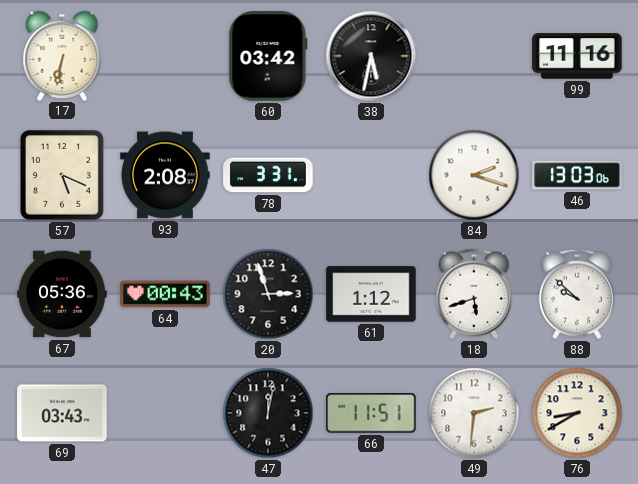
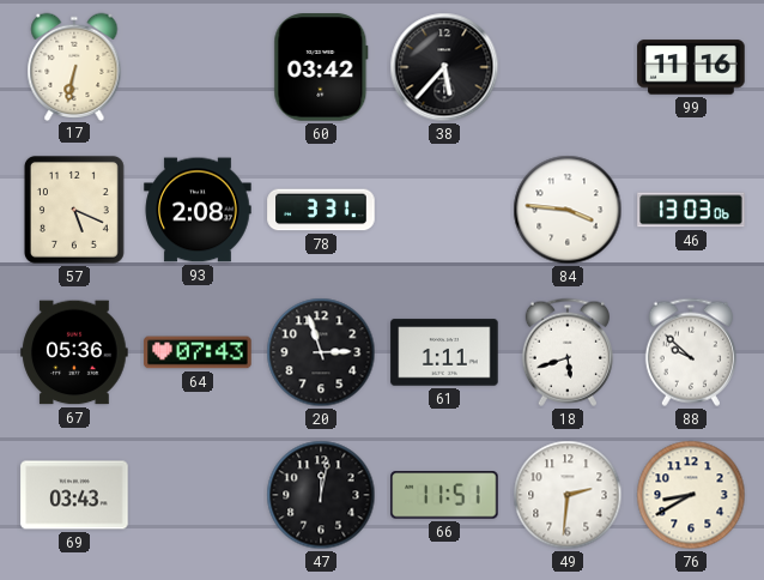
38: 5:32 -> 5:37 (444, 67)
84: 2:18 -> 3:46 (568, 210)
64: 00:43 -> 07:43 (198, 352)
61: 1:12 -> 1:11 (444, 352)
